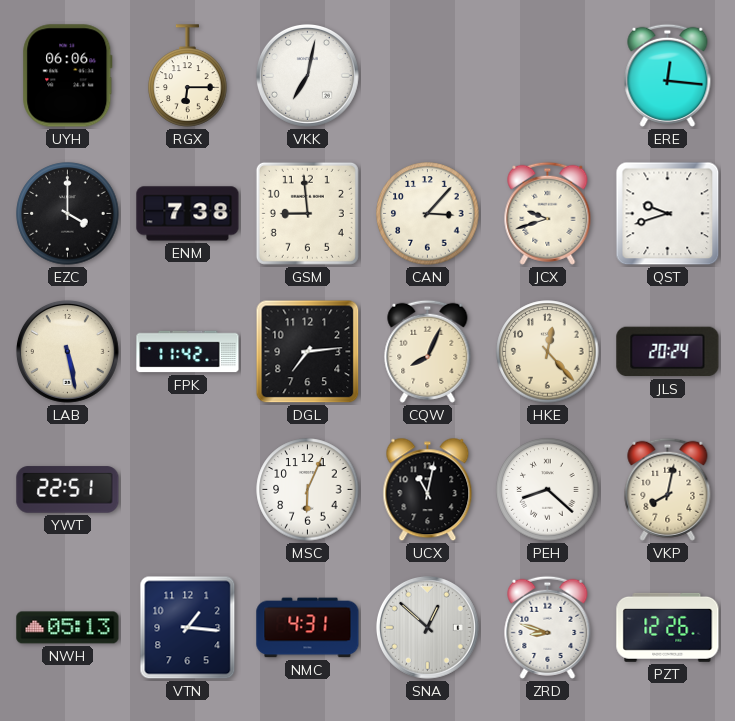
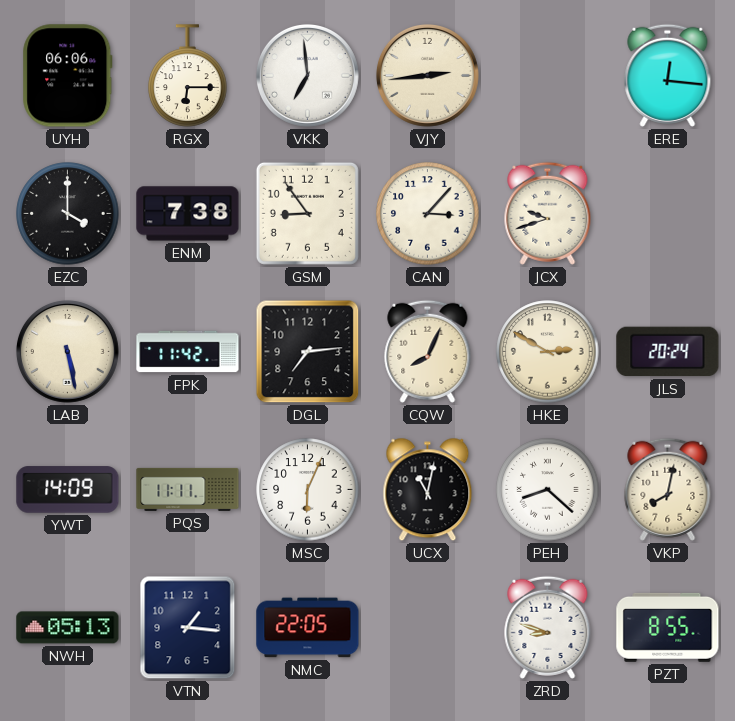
VKK: 7:02 -> 6:59 (307, 75)
VJY: none -> 2:44 (427, 75)
GSM: 8:59 -> 8:54 (307, 213)
QST: 9:42 -> none (668, 214)
HKE: 12:23 -> 2:50 (548, 352)
YWT: 22:51 -> 14:09 (68, 490)
PQS: none -> 11:11 (188, 489)
NMC: 4:31 -> 22:05 (308, 628)
SNA: 12:52 -> none (427, 627)
PZT: 12:26 -> 8:55 (668, 627)
